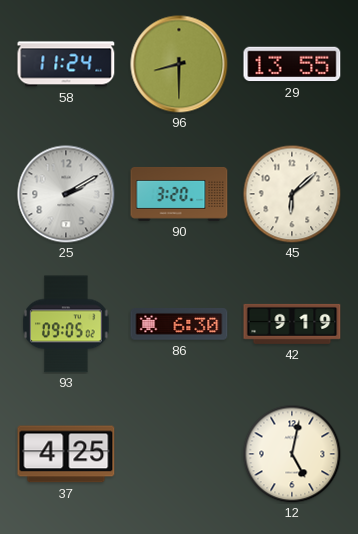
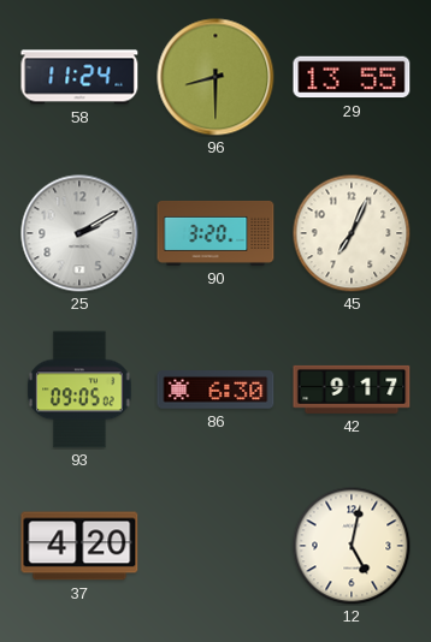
45: 6:08 -> 7:04 (352, 233)
42: 9:19 -> 9:17 (352, 390)
37: 4:25 -> 4:20 (79, 546)
